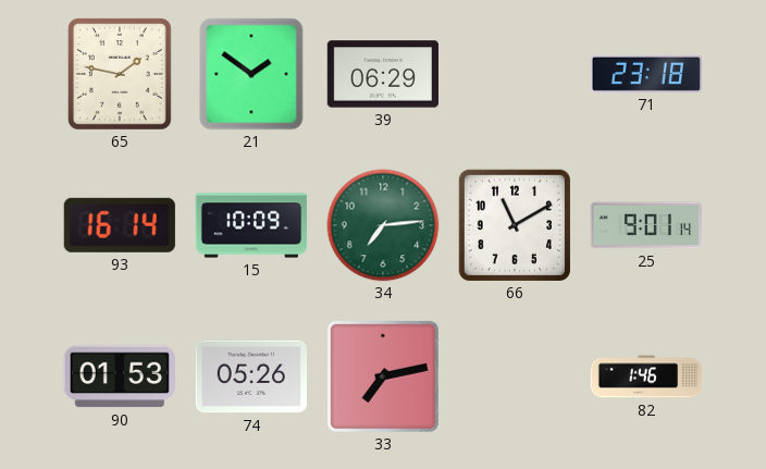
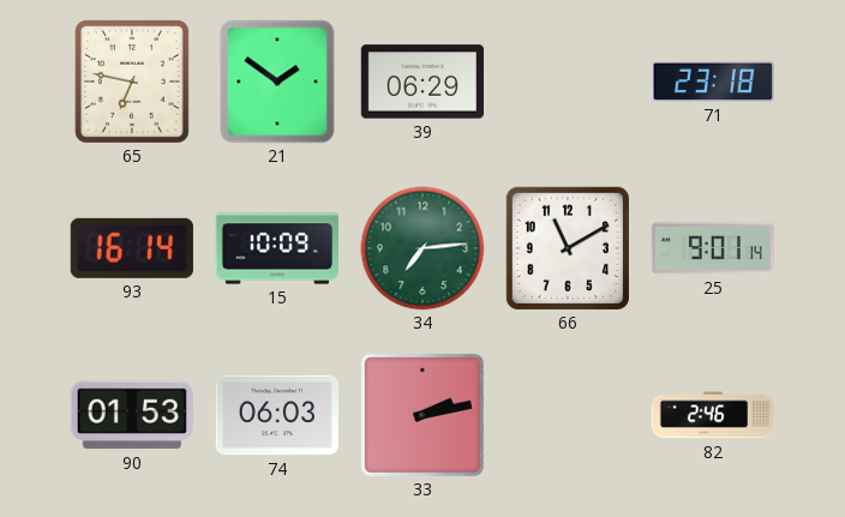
65: 1:47 -> 6:47 (132, 82)
74: 05:26 -> 06:03 (276, 415)
33: 7:13 -> 2:13 (422, 415)
82: 1:46 -> 2:46 (713, 415)
